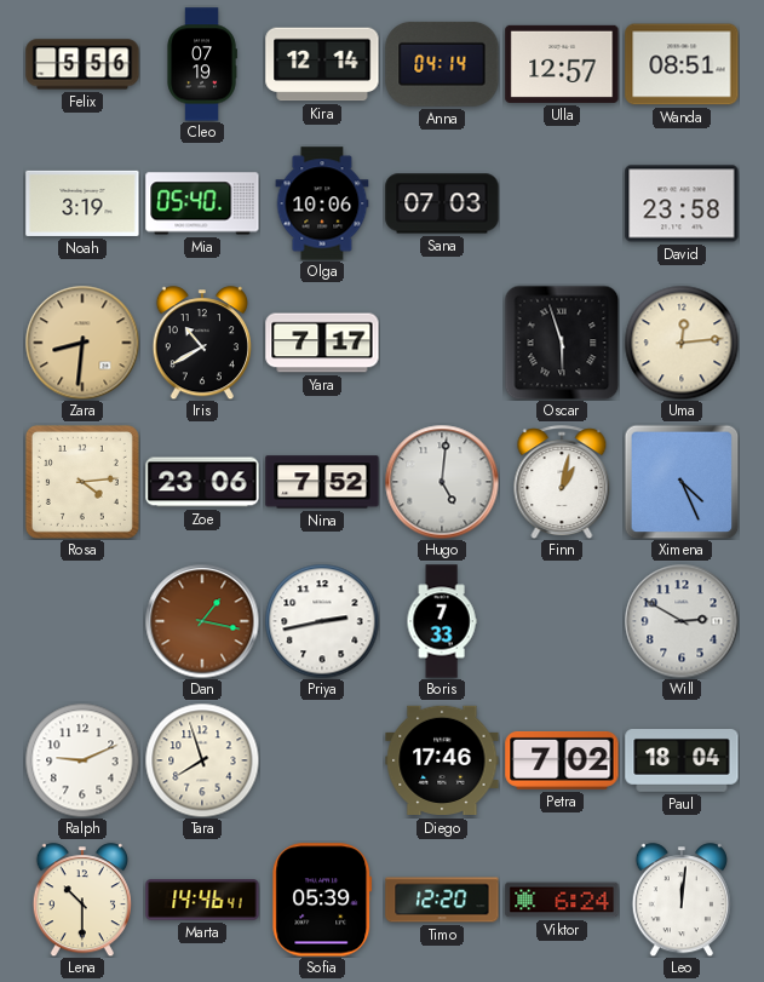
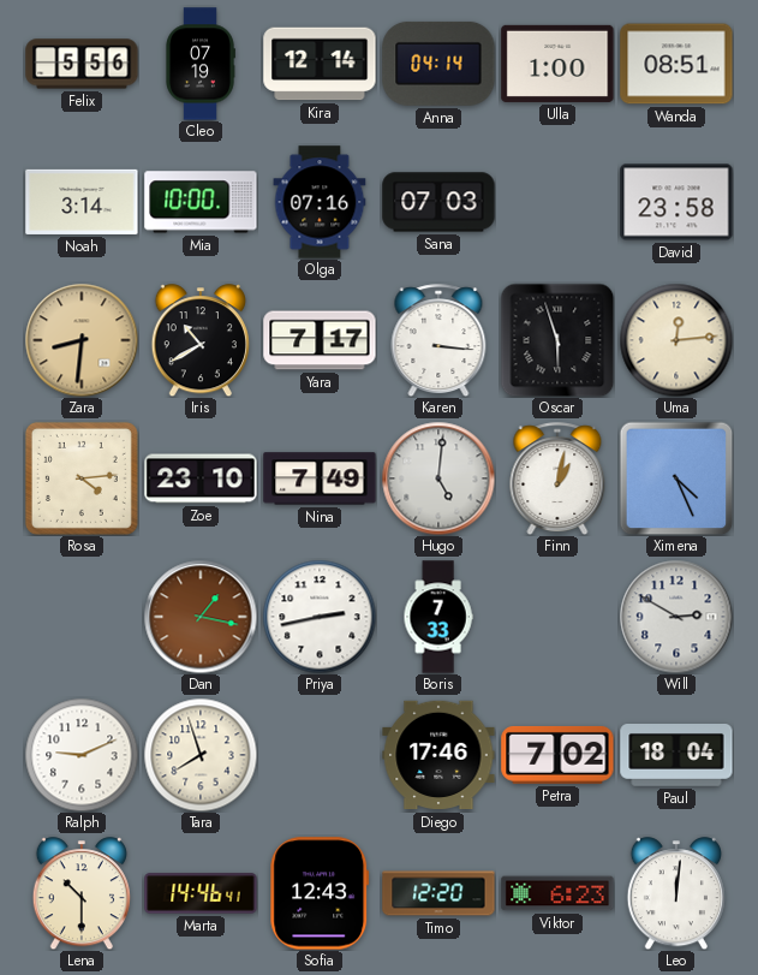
Ulla: 12:57 -> 1:00 (557, 64)
Noah: 3:19 -> 3:14 (82, 202)
Mia: 05:40 -> 10:00 (201, 202)
Olga: 10:06 -> 07:16 (320, 202)
Karen: none -> 3:16 (438, 340)
Zoe: 23:06 -> 23:10 (201, 478)
Nina: 7:52 -> 7:49 (320, 478)
Sofia: 05:39 -> 12:43 (320, 893)
Viktor: 6:24 -> 6:23 (557, 893)
